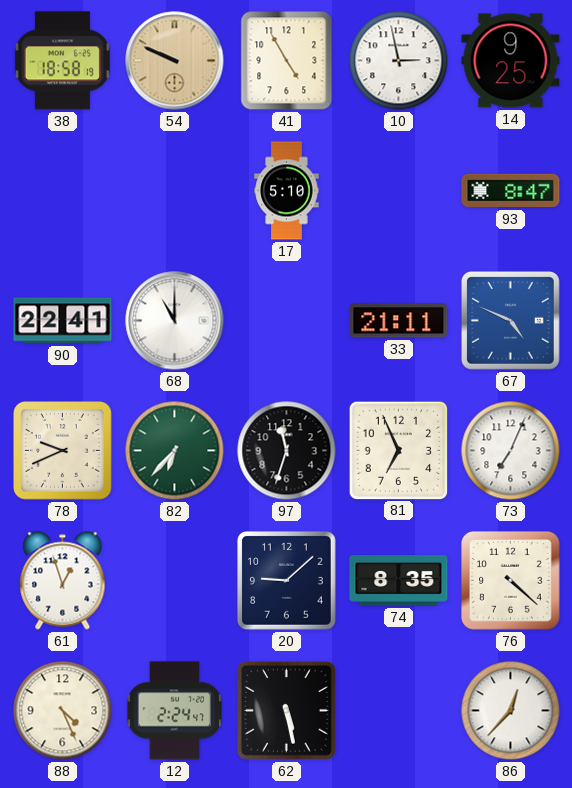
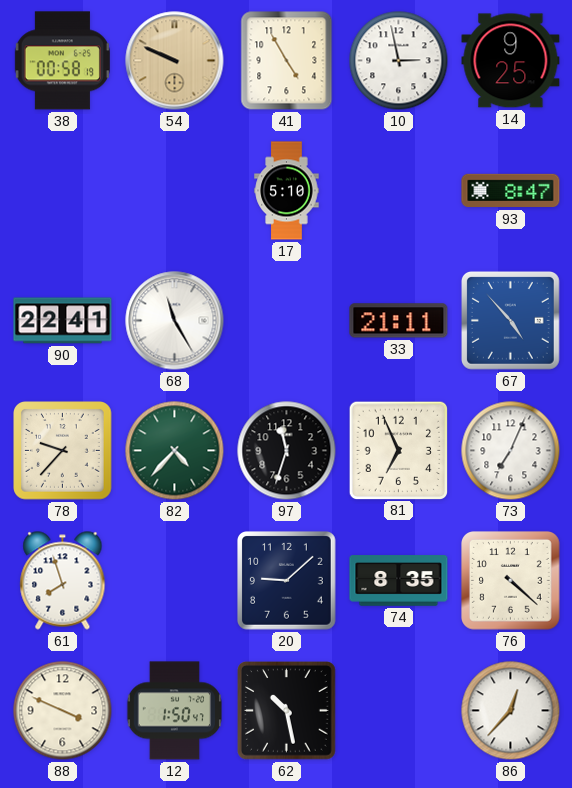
38: 18:58 -> 00:58 (62, 61)
68: 11:00 -> 11:25 (175, 321)
67: 4:49 -> 4:53 (510, 320)
78: 9:41 -> 9:37 (63, 451)
82: 6:37 -> 4:37 (175, 451)
61: 12:57 -> 7:57 (63, 581)
88: 4:26 -> 3:49 (63, 711)
12: 2:24 -> 1:50 (175, 711)
62: 5:28 -> 10:28 (287, 711)
